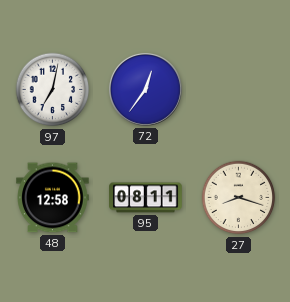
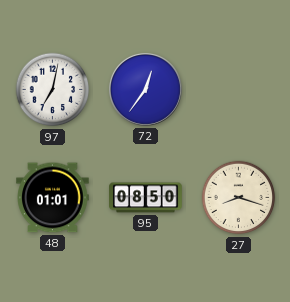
48: 12:58 -> 01:01 (53, 198)
95: 08:11 -> 08:50 (146, 198)
